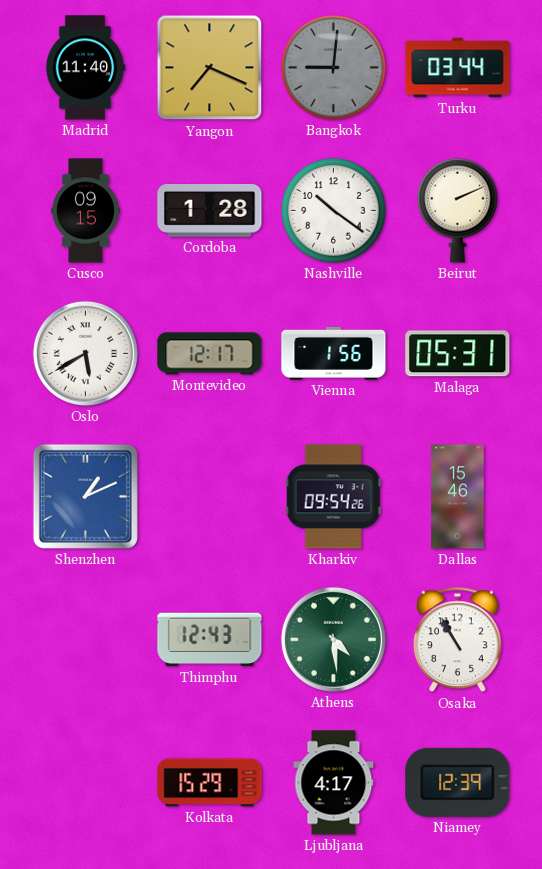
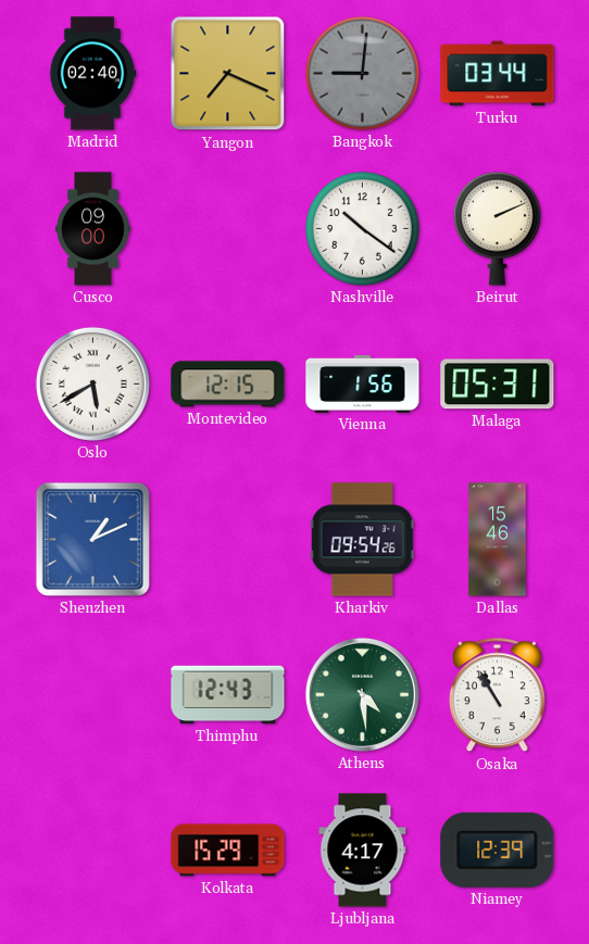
Madrid: 11:40 -> 02:40 (92, 74)
Cusco: 09:15 -> 09:00 (93, 229)
Cordoba: 1:28 -> none (210, 211)
Montevideo: 12:17 -> 12:15 (228, 385)
